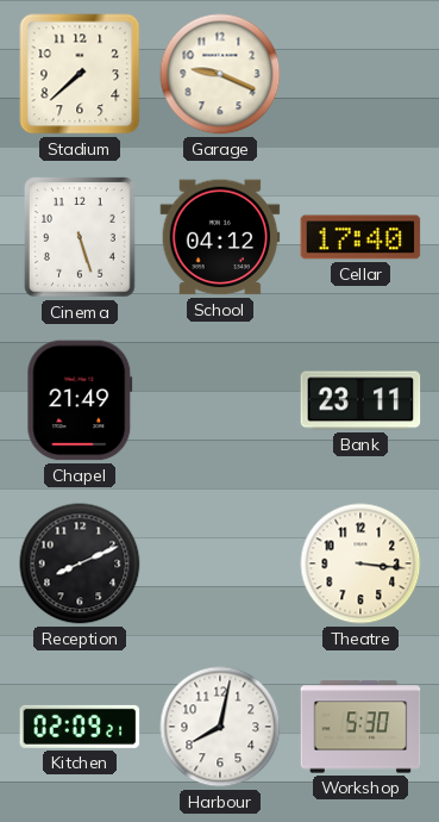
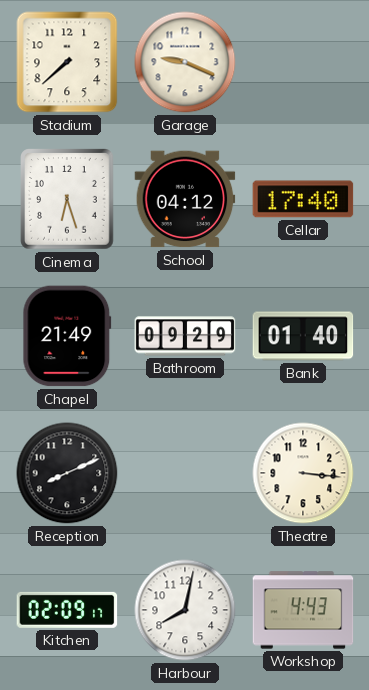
Cinema: 5:27 -> 6:27 (67, 199)
Bathroom: none -> 09:29 (185, 336)
Bank: 23:11 -> 01:40 (303, 336)
Kitchen: 02:09:21 -> 02:09:17 (67, 610)
Workshop: 5:30 -> 4:43 (303, 610)
